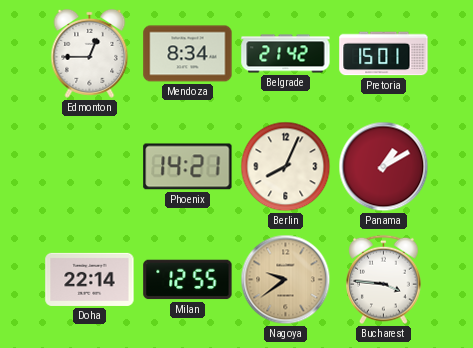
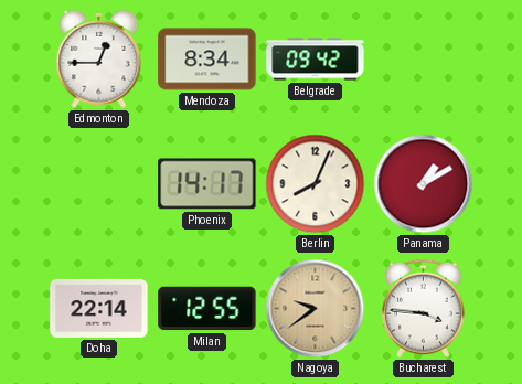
Belgrade: 21:42 -> 09:42 (316, 60)
Pretoria: 15:01 -> none (384, 54)
Phoenix: 14:21 -> 14:17 (207, 184)
